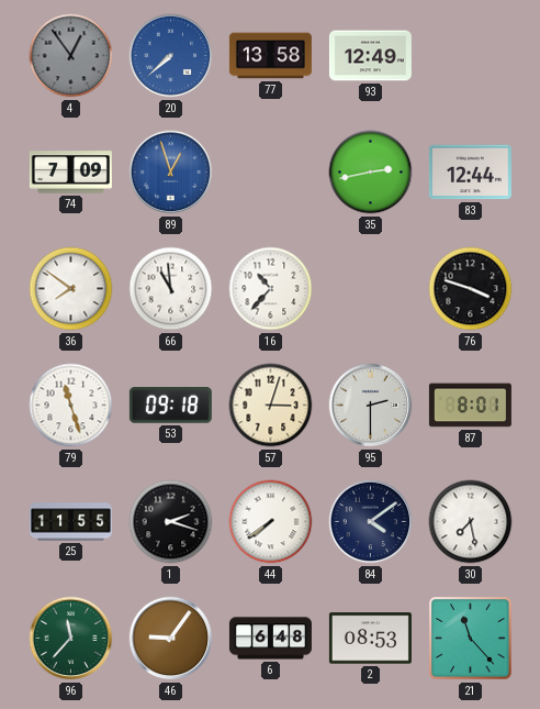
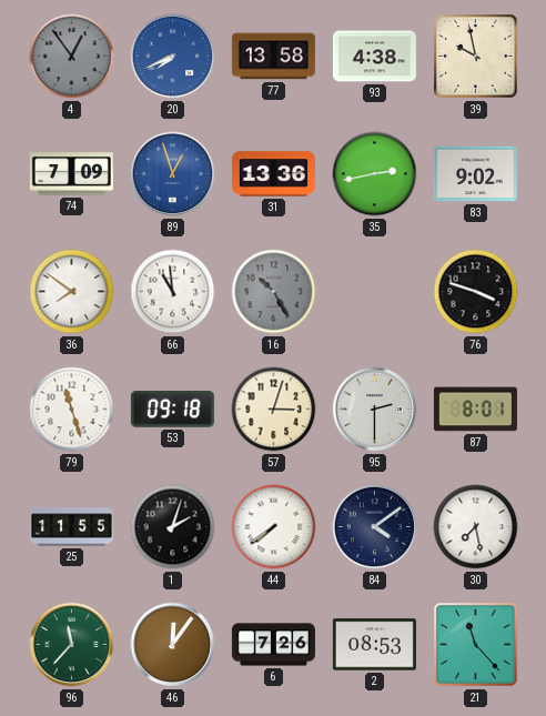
20: 7:38 -> 7:41 (173, 57)
93: 12:49 -> 4:38 (374, 57)
39: none -> 9:58 (476, 57)
31: none -> 13:36 (273, 174)
83: 12:44 -> 9:02 (475, 174)
16: 10:37 -> 10:25 (274, 292)
16 dial: white -> grey (274, 292)
1: 2:18 -> 2:03 (173, 527)
46: 9:06 -> 12:06 (173, 645)
6: 6:48 -> 7:26 (273, 645)
